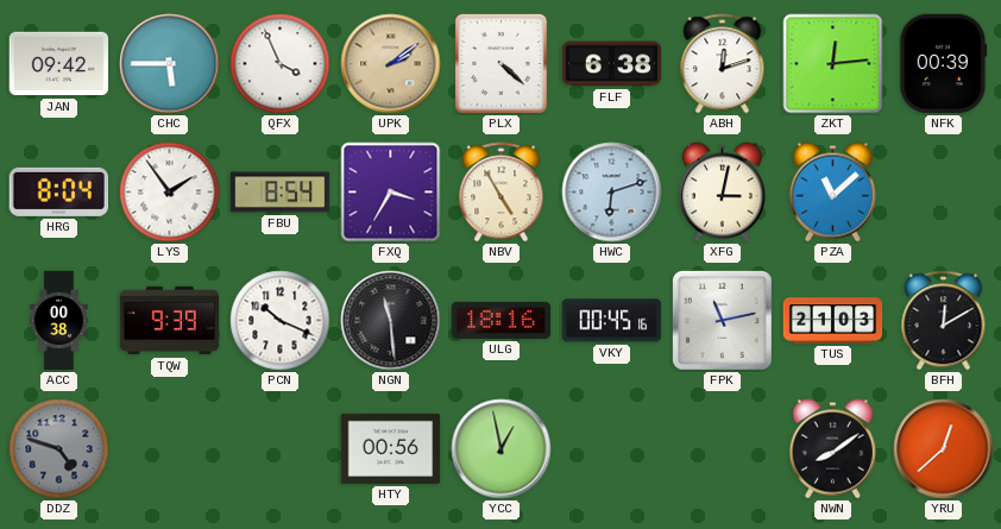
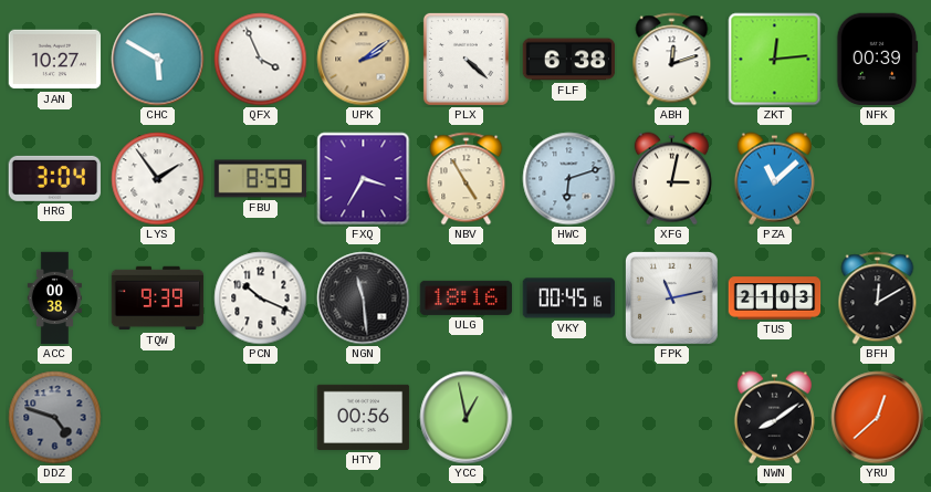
JAN: 09:42 -> 10:27 (55, 60)
CHC: 5:45 -> 5:50 (158, 60)
HRG: 8:04 -> 3:04 (54, 178)
FBU: 8:54 -> 8:59 (261, 179)
